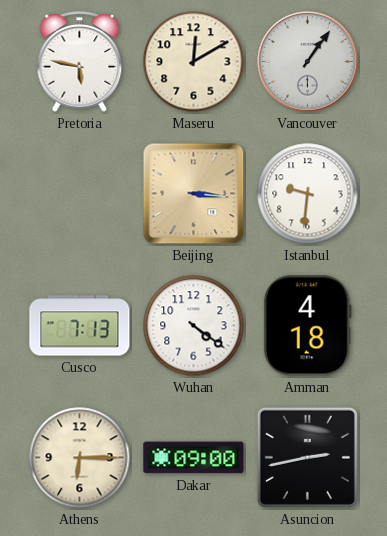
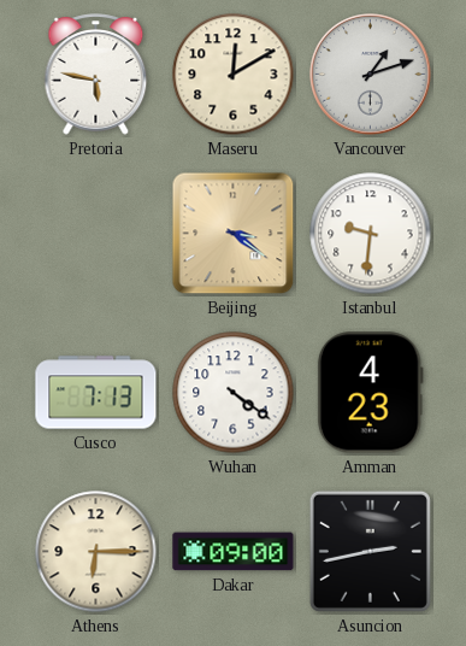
Vancouver: 1:06 -> 1:12 (371, 75)
Beijing: 3:16 -> 3:21 (234, 234)
Amman: 4:18 -> 4:23 (370, 393)
